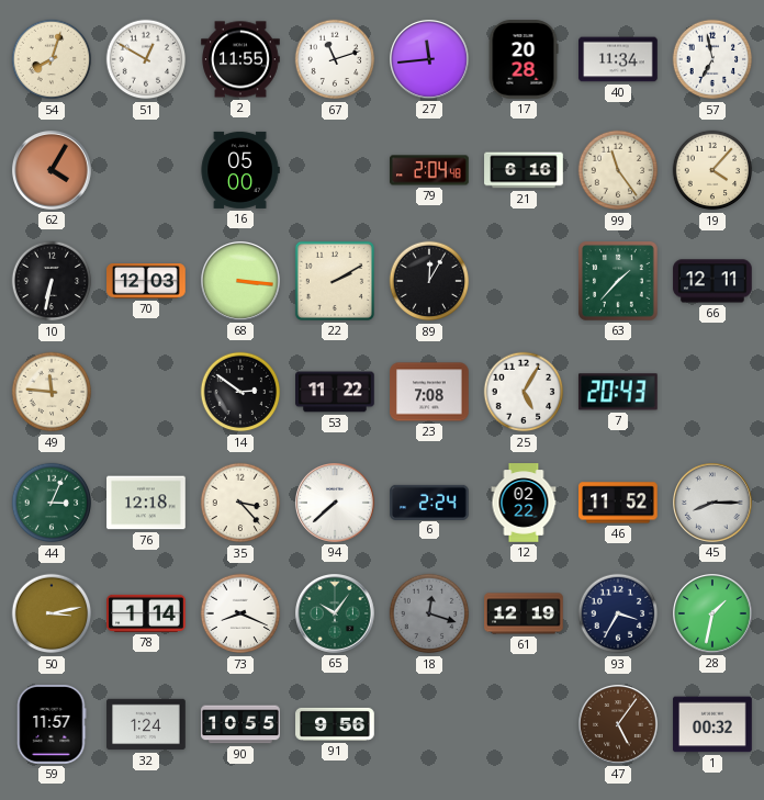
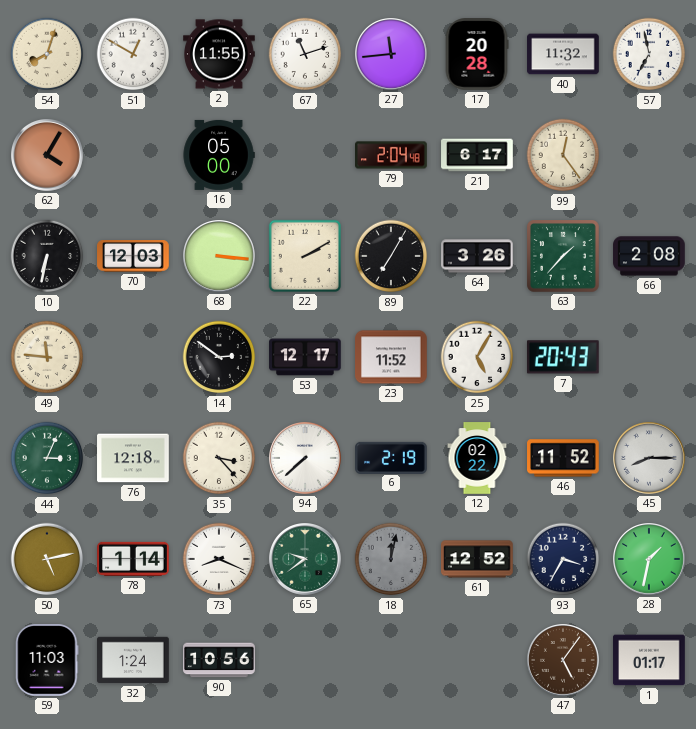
40: 11:34 -> 11:32 (563, 54)
21: 6:16 -> 6:17 (477, 155)
99: 11:24 -> 12:24 (563, 155)
19: 4:07 -> none (712, 170)
89: 12:05 -> 7:05 (391, 256)
64: none -> 3:26 (477, 256)
66: 12:11 -> 2:08 (649, 256)
53: 11:22 -> 12:17 (305, 357)
23: 7:08 -> 11:52 (391, 357)
6: 2:24 -> 2:19 (391, 457)
50: 3:13 -> 5:13 (47, 559)
65: 10:06 -> 9:39 (306, 560)
18: 12:18 -> 12:02 (391, 559)
61: 12:19 -> 12:52 (477, 559)
59: 11:57 -> 11:03 (47, 661)
90: 10:55 -> 10:56 (219, 660)
91: 9:56 -> none (335, 724)
1: 00:32 -> 01:17 (649, 660)
